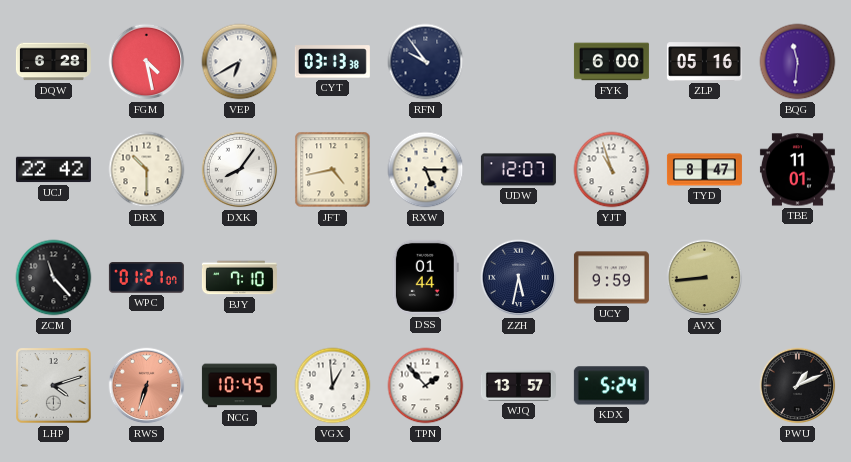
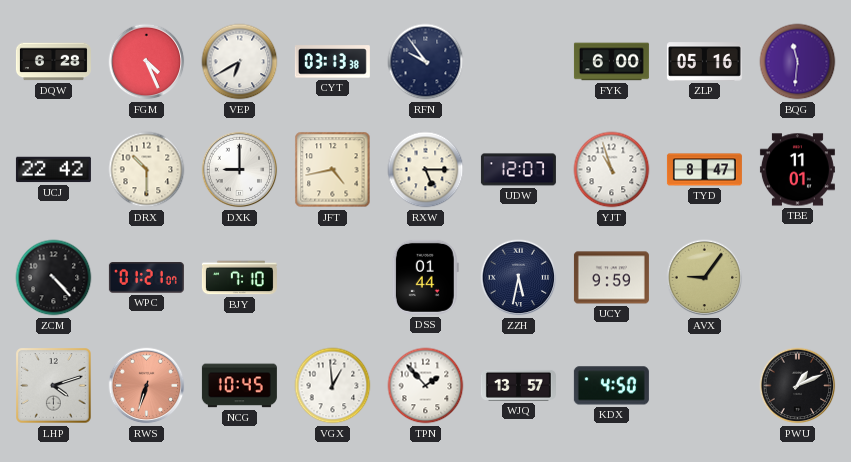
FGM: 4:28 -> 4:26 (147, 62)
DXK: 8:06 -> 9:00 (240, 170)
ZCM: 11:23 -> 4:23 (54, 278)
AVX: 8:44 -> 9:06 (705, 278)
KDX: 5:24 -> 4:50 (611, 386)
